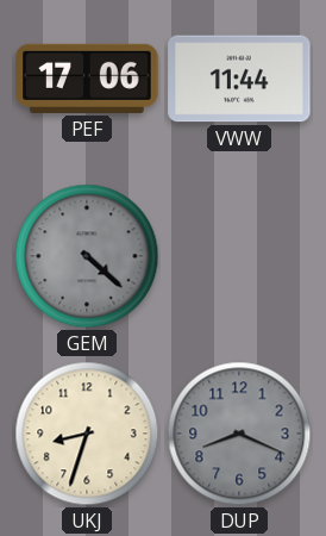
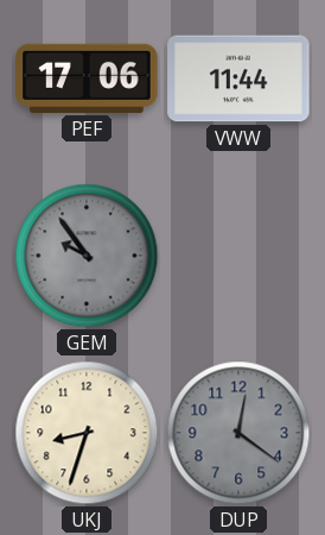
GEM: 4:22 -> 9:54 (87, 256)
DUP: 8:19 -> 12:21 (238, 433)
